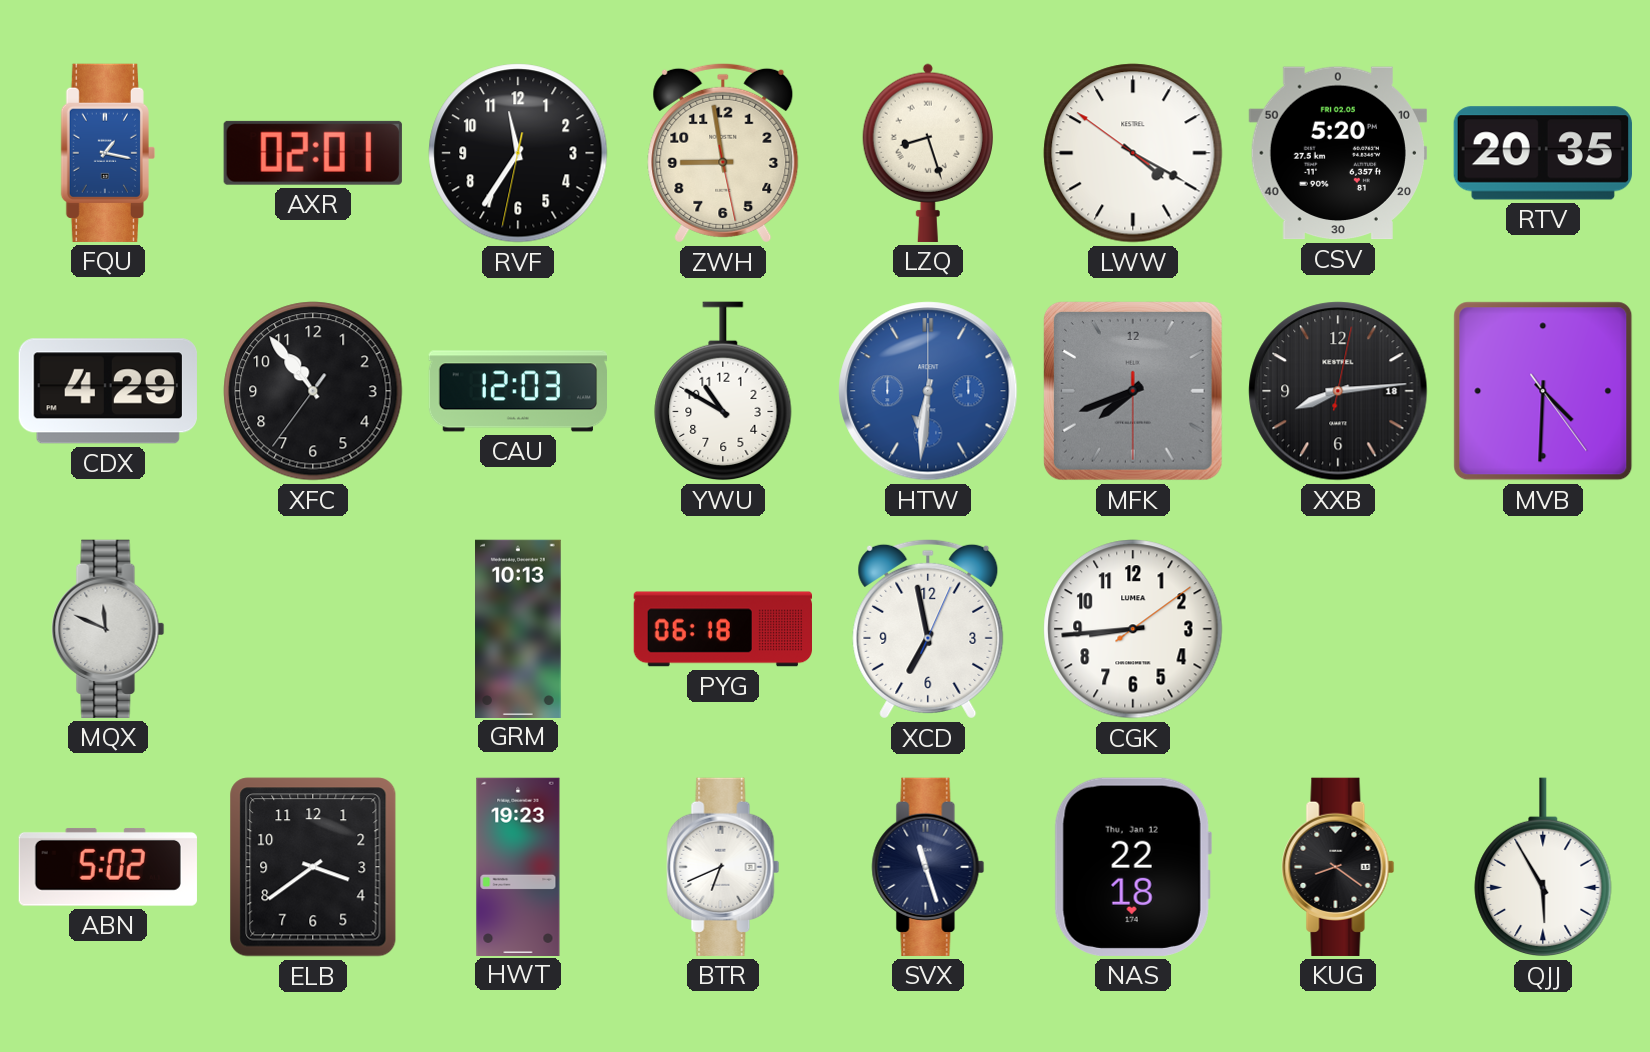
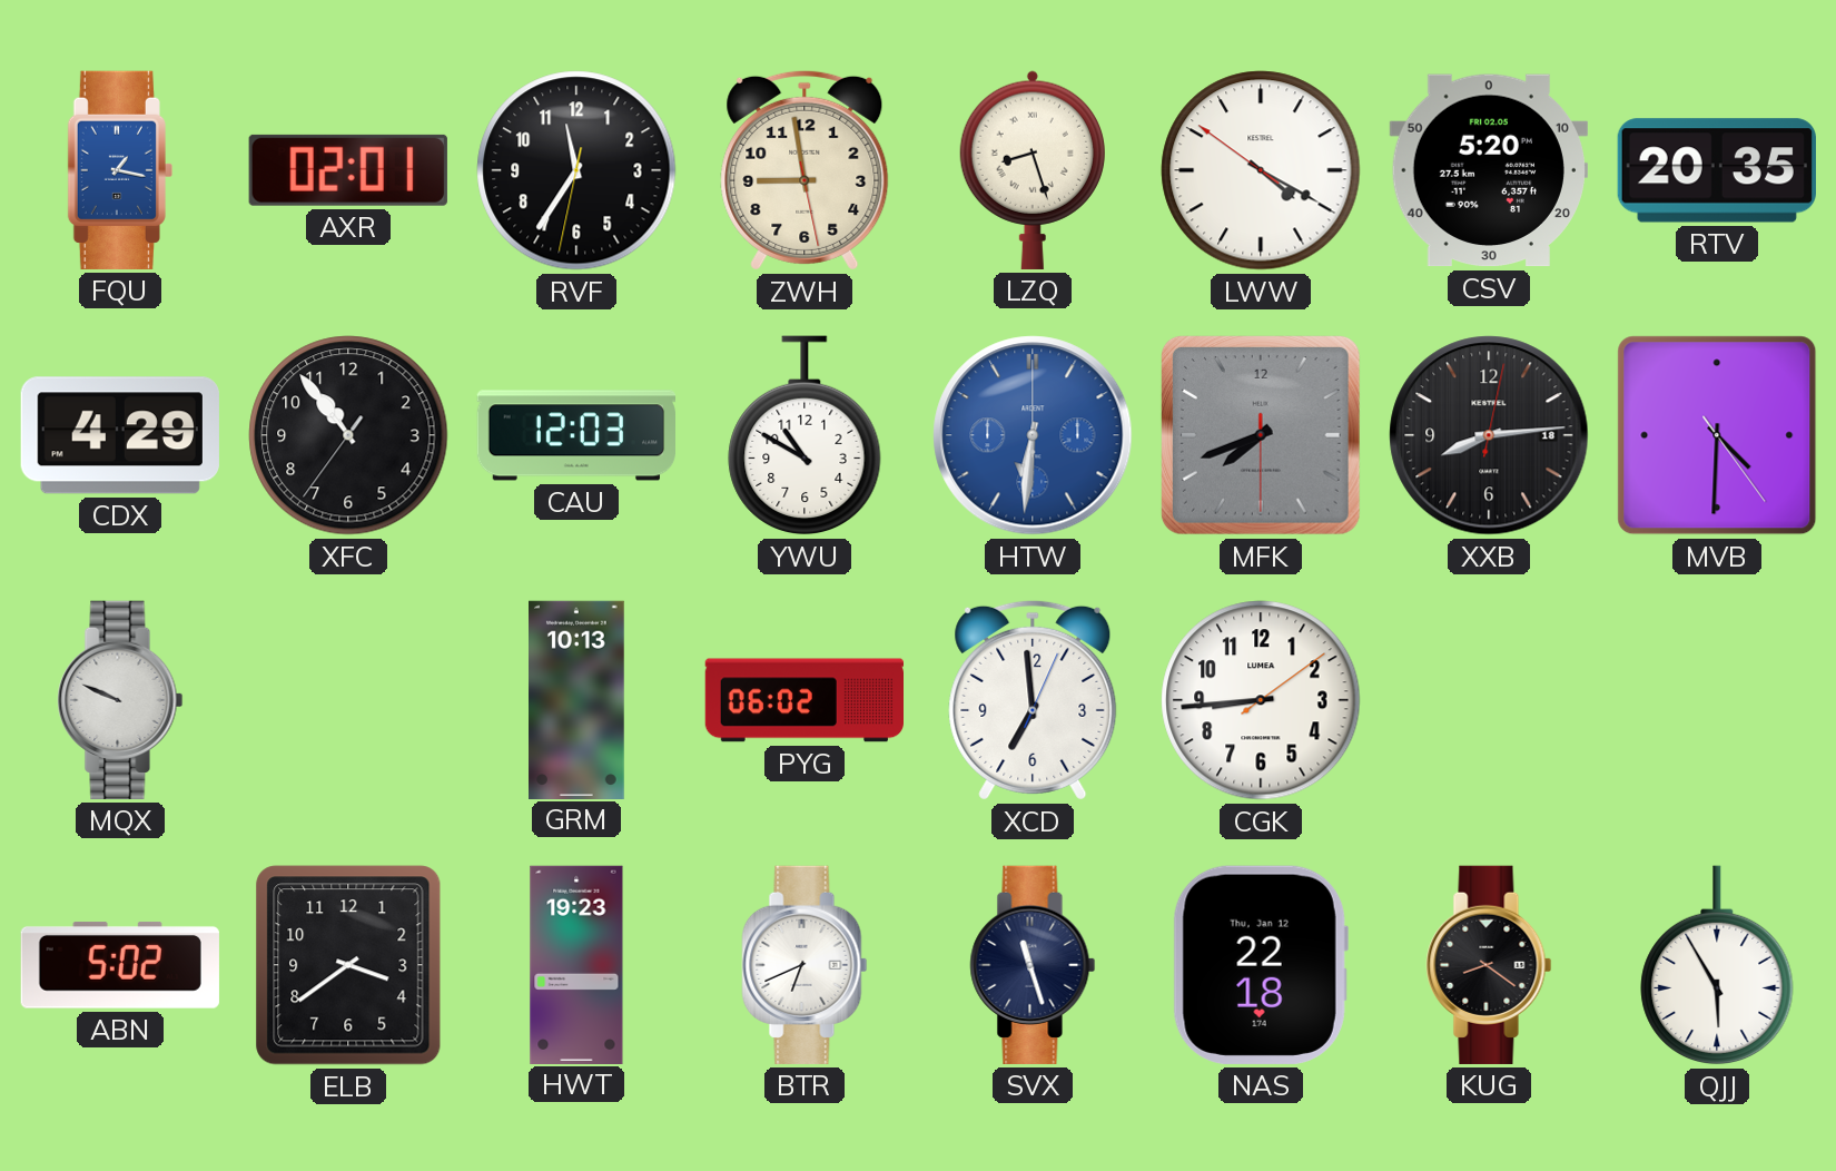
MQX: 11:49 -> 9:49 (120, 700)
PYG: 06:18 -> 06:02 (803, 700)
XCD: 6:58 -> 6:59 (1033, 700)
